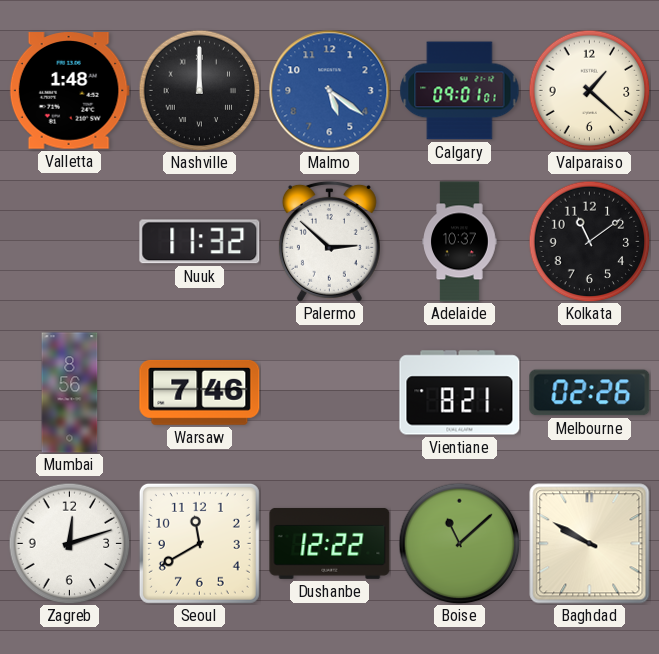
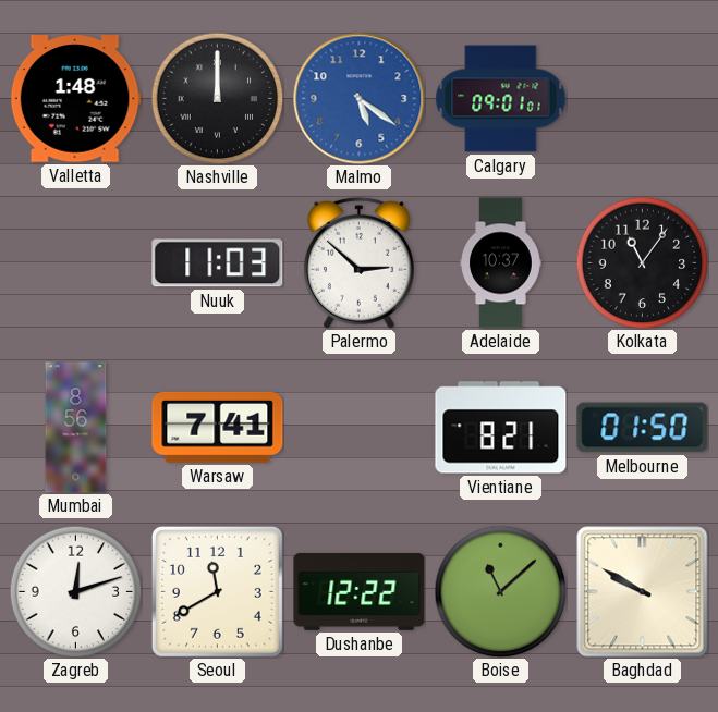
Valparaiso: 1:22 -> none (589, 90)
Nuuk: 11:32 -> 11:03 (218, 263)
Kolkata: 11:09 -> 11:06 (642, 262)
Warsaw: 7:46 -> 7:41 (218, 427)
Melbourne: 02:26 -> 01:50 (643, 428)
